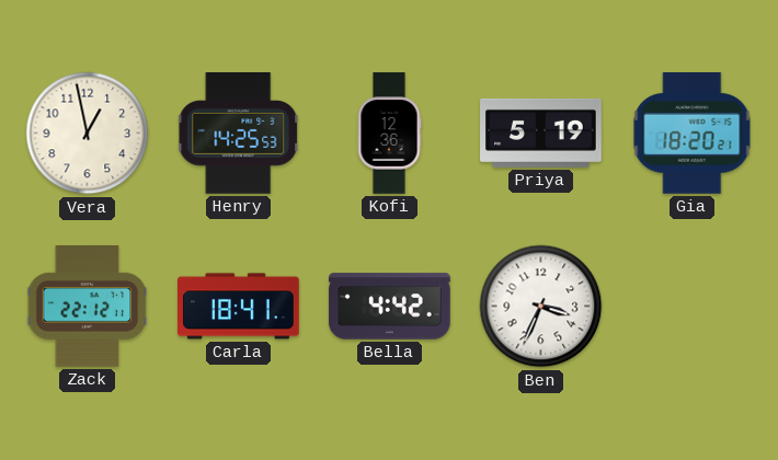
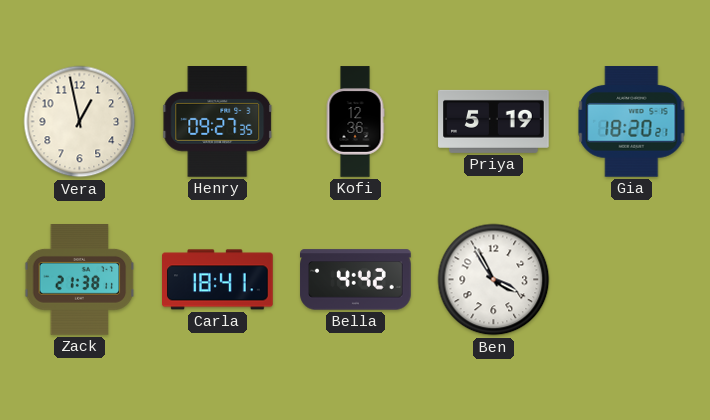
Henry: 14:25 -> 09:27 (218, 122)
Zack: 22:12 -> 21:38 (80, 280)
Ben: 3:34 -> 3:55 (494, 280)
